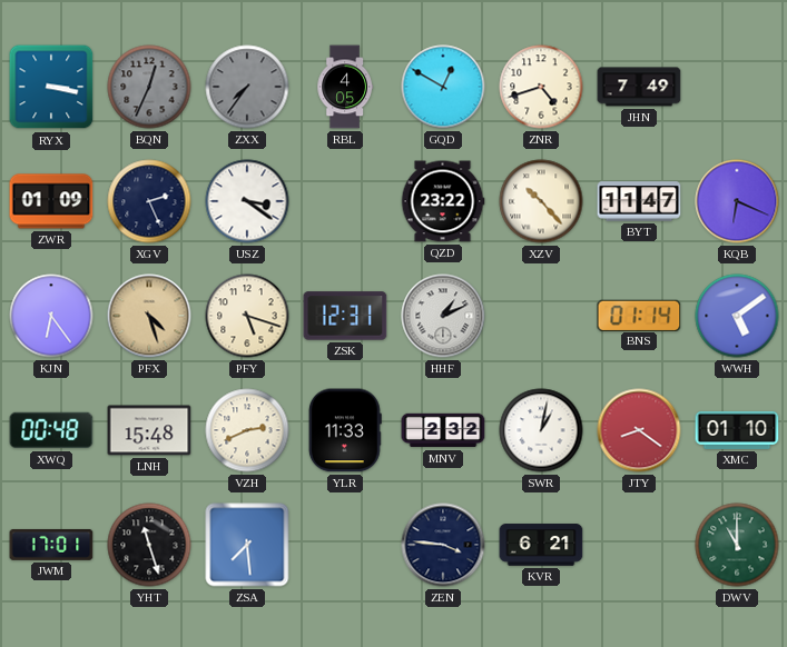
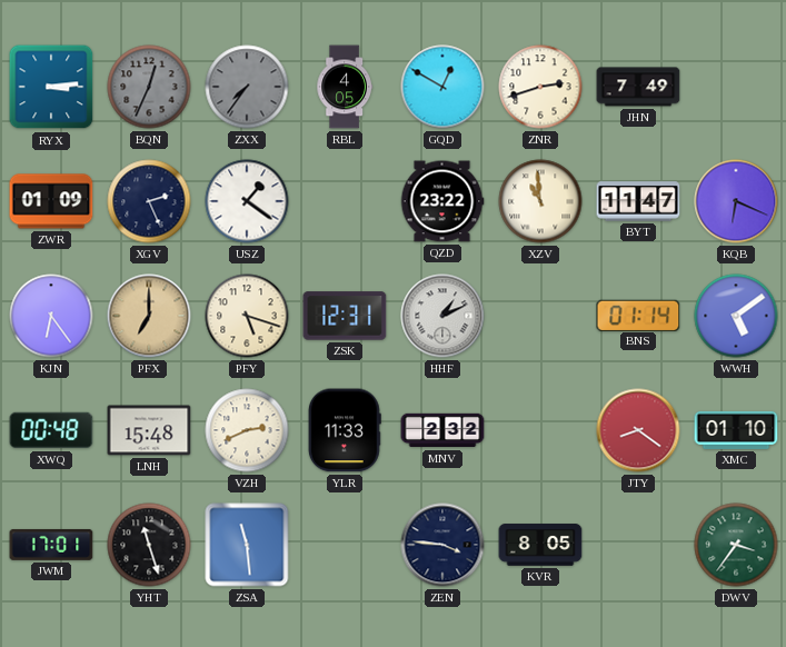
RYX: 3:17 -> 3:14 (51, 87)
ZNR: 4:42 -> 2:42 (540, 87)
USZ: 3:21 -> 1:21 (247, 201)
XZV: 10:23 -> 10:59 (540, 201)
PFX: 4:27 -> 7:00 (149, 316)
SWR: 1:02 -> none (541, 430)
ZSA: 7:29 -> 11:29 (247, 545)
KVR: 6:21 -> 8:05 (540, 545)
DWV: 11:00 -> 3:36 (736, 545)
